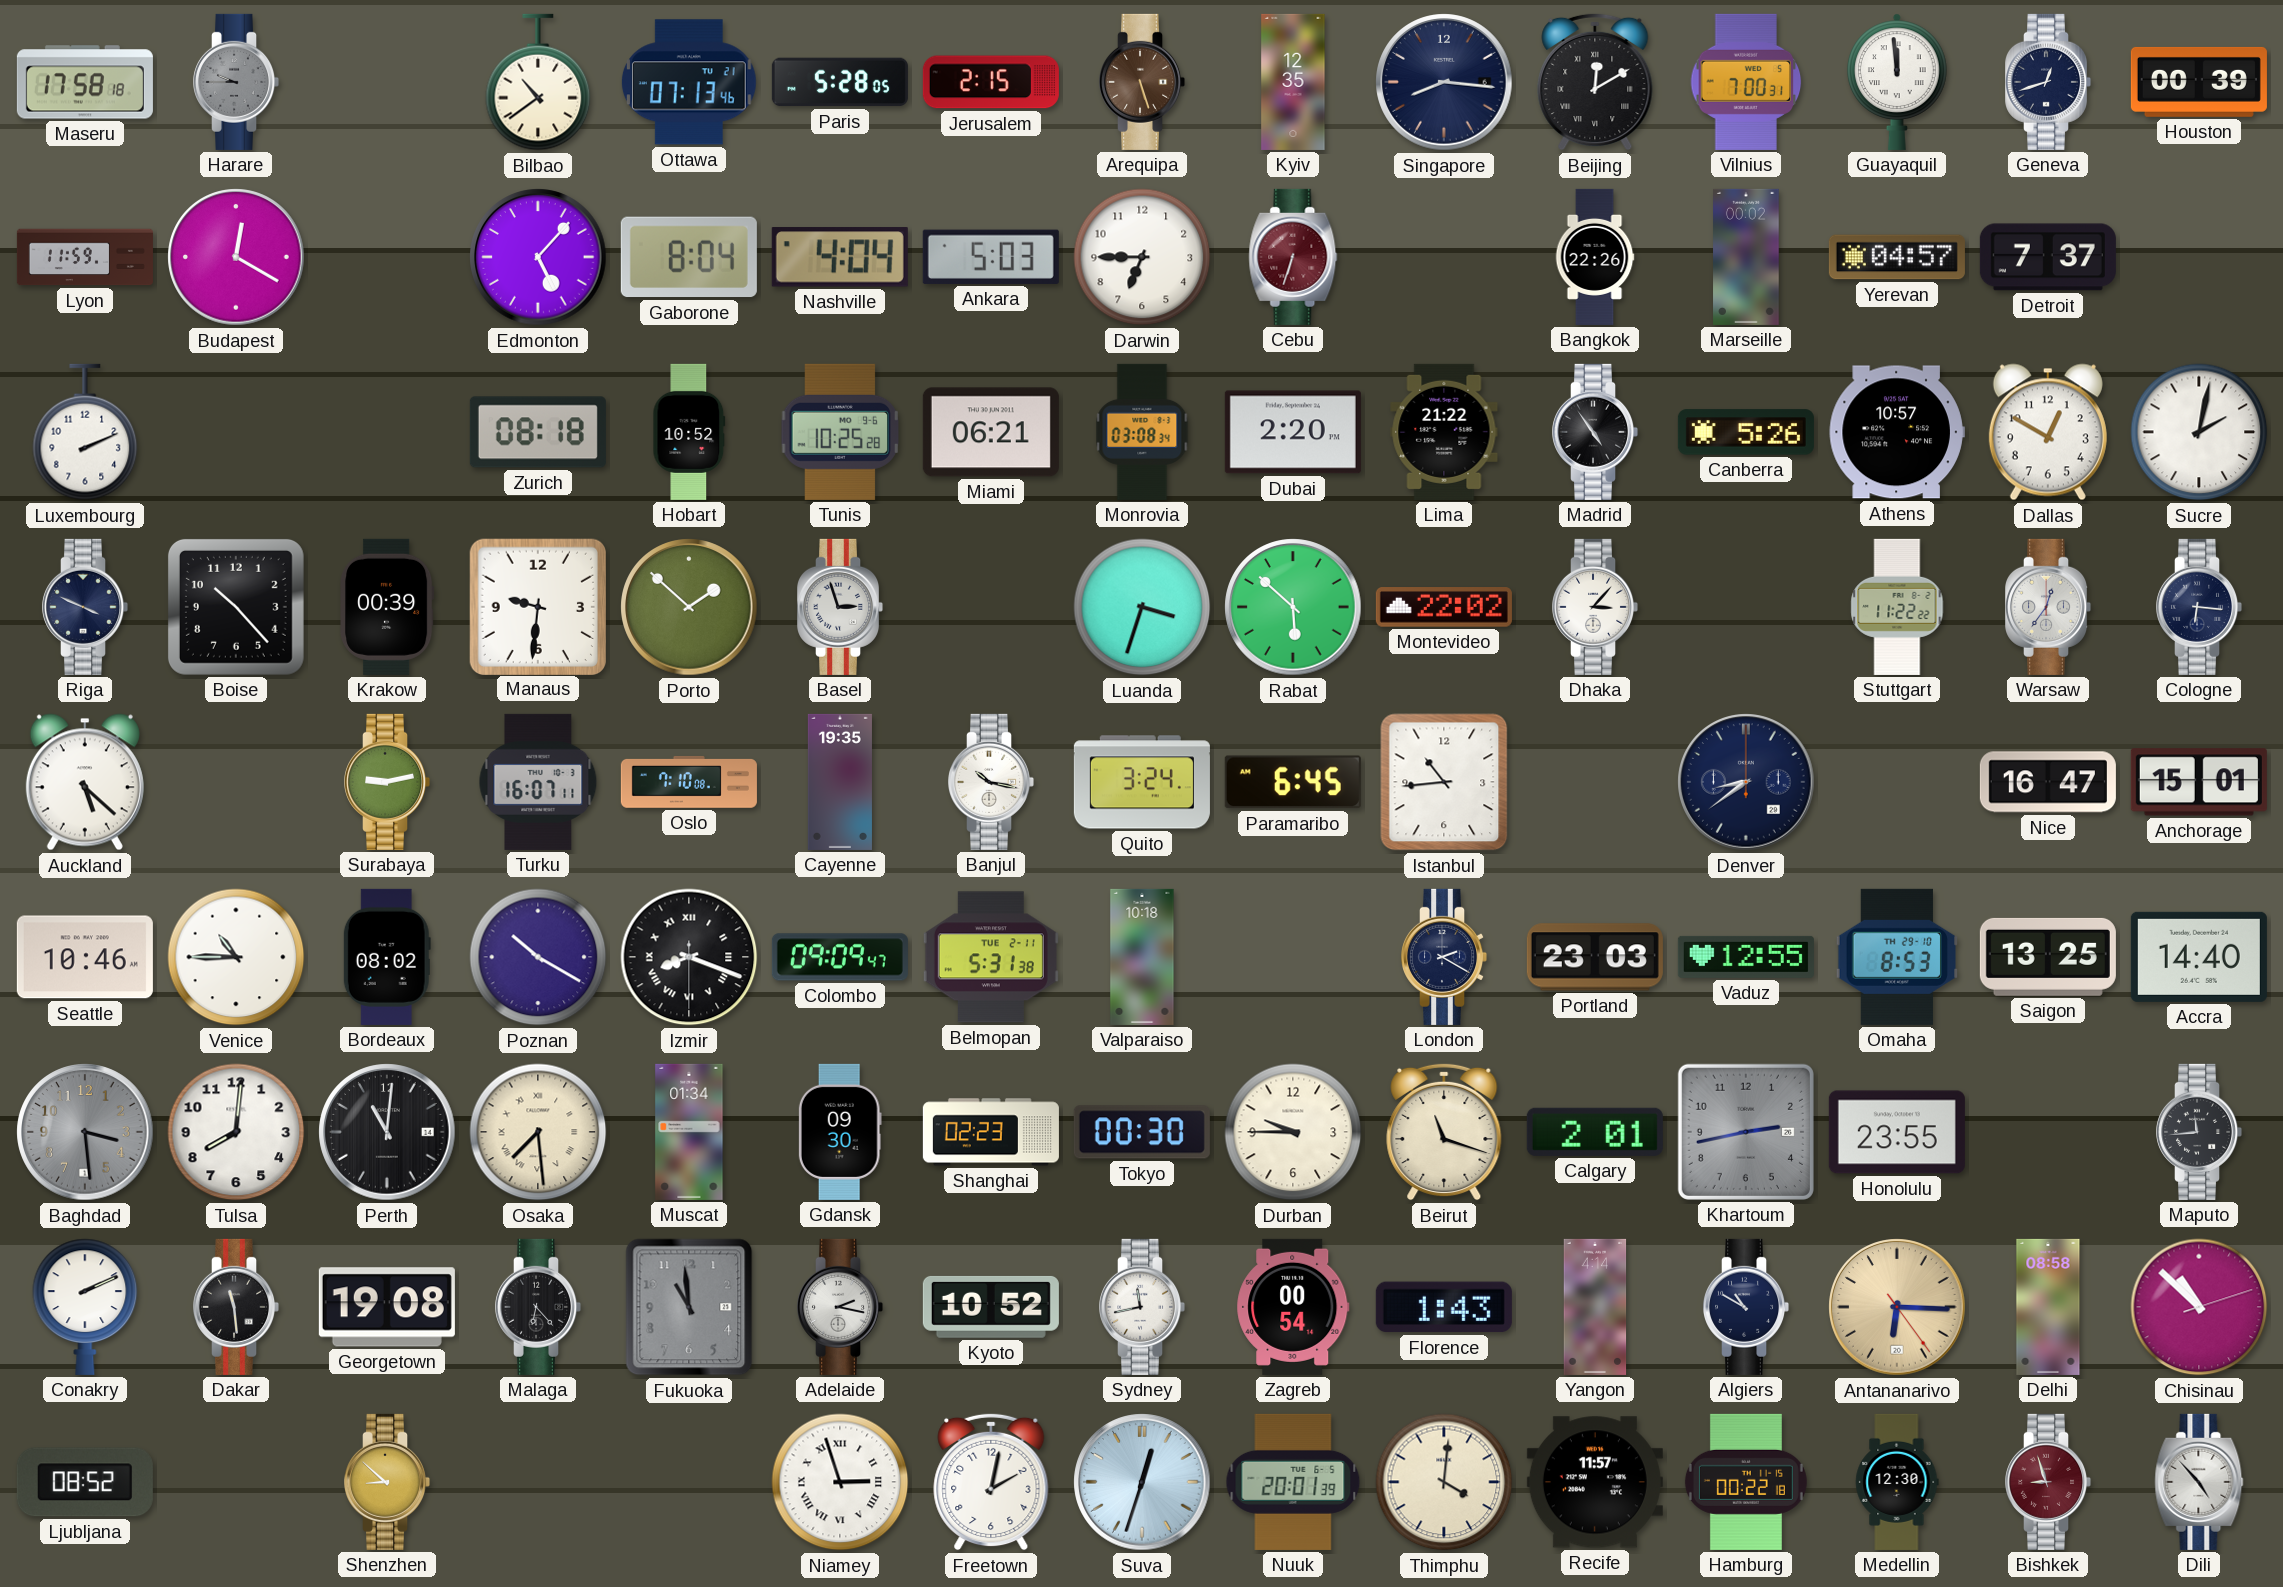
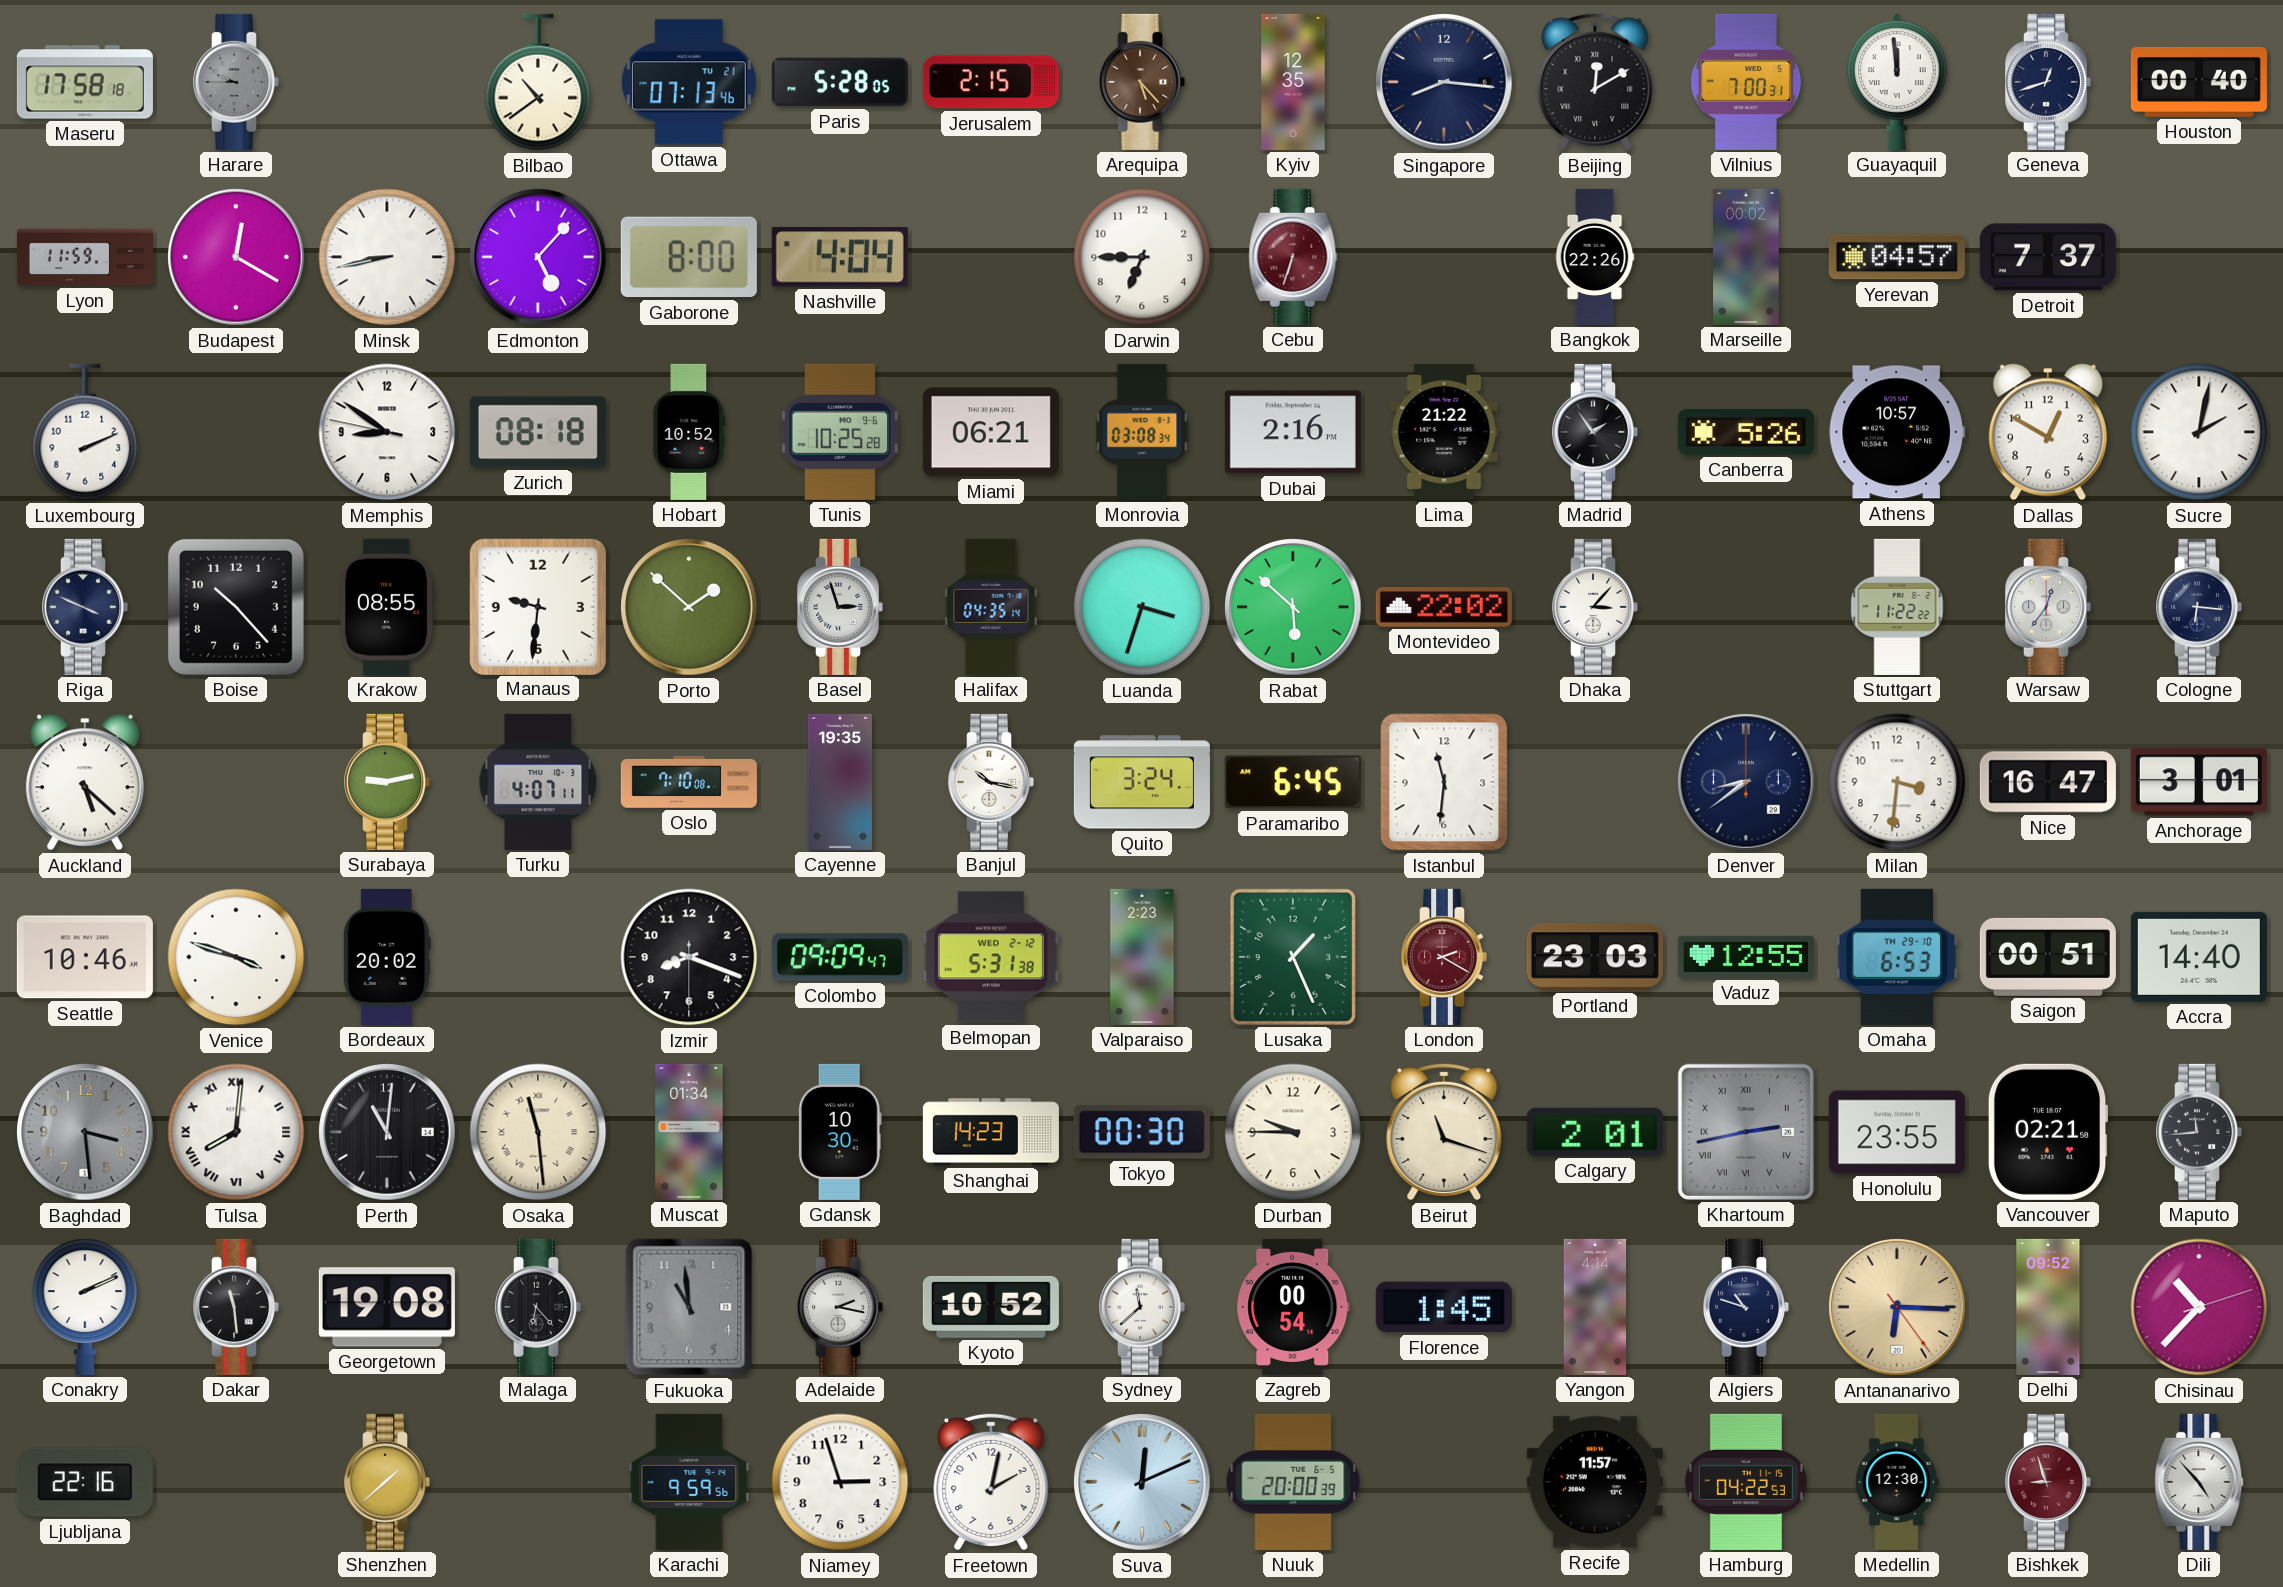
Arequipa: 5:27 -> 5:23 (1143, 82)
Houston: 00:39 -> 00:40 (2199, 82)
Minsk: none -> 8:43 (387, 257)
Gaborone: 8:04 -> 8:00 (689, 257)
Ankara: 5:03 -> none (991, 257)
Memphis: none -> 8:50 (387, 432)
Dubai: 2:20 -> 2:16 (1293, 432)
Madrid: 4:54 -> 1:54 (1596, 432)
Krakow: 00:39 -> 08:55 (388, 607)
Halifax: none -> 04:35 (991, 607)
Turku: 16:07 -> 4:07 (538, 782)
Istanbul: 10:44 -> 11:31 (1444, 782)
Milan: none -> 3:31 (1897, 782)
Anchorage: 15:01 -> 3:01 (2199, 782)
Venice: 10:45 -> 3:48 (236, 957)
Bordeaux: 08:02 -> 20:02 (387, 957)
Poznan: 10:20 -> none (538, 957)
Izmir numerals: Roman -> Arabic (689, 957)
Belmopan date: TUE 2-11 -> WED 2-12 (991, 957)
Valparaiso: 10:18 -> 2:23 (1142, 957)
Lusaka: none -> 1:26 (1293, 957)
London dial: navy -> burgundy (1445, 957)
Omaha: 8:53 -> 6:53 (1896, 957)
Saigon: 13:25 -> 00:51 (2048, 957)
Tulsa numerals: Arabic -> Roman (236, 1132)
Osaka: 7:29 -> 11:29 (538, 1132)
Gdansk: 09:30 -> 10:30 (840, 1132)
Shanghai: 02:23 -> 14:23 (991, 1132)
Khartoum numerals: Arabic -> Roman (1746, 1132)
Vancouver: none -> 02:21 (2048, 1132)
Sydney: 11:43 -> 11:38 (1143, 1307)
Florence: 1:43 -> 1:45 (1444, 1307)
Algiers: 10:50 -> 10:48 (1747, 1307)
Delhi: 08:58 -> 09:52 (2048, 1307)
Chisinau: 10:52 -> 10:37 (2199, 1307)
Ljubljana: 08:52 -> 22:16 (85, 1482)
Shenzhen: 8:52 -> 1:38 (388, 1482)
Karachi: none -> 9:59 (689, 1482)
Niamey numerals: Roman -> Arabic (840, 1482)
Suva: 12:33 -> 12:11 (1142, 1482)
Nuuk: 20:01 -> 20:00 (1293, 1482)
Thimphu: 4:01 -> none (1444, 1482)
Hamburg: 00:22 -> 04:22 (1746, 1482)
